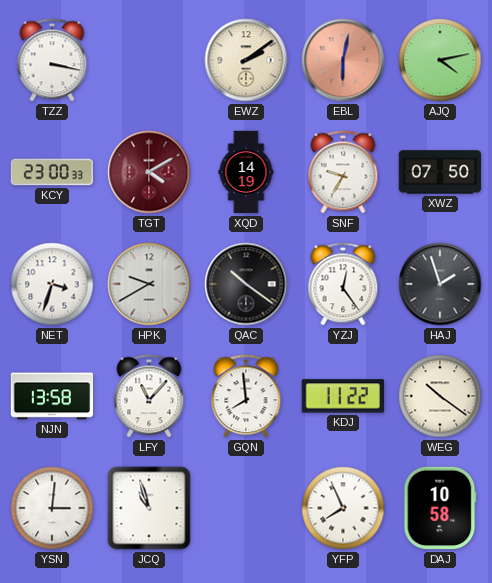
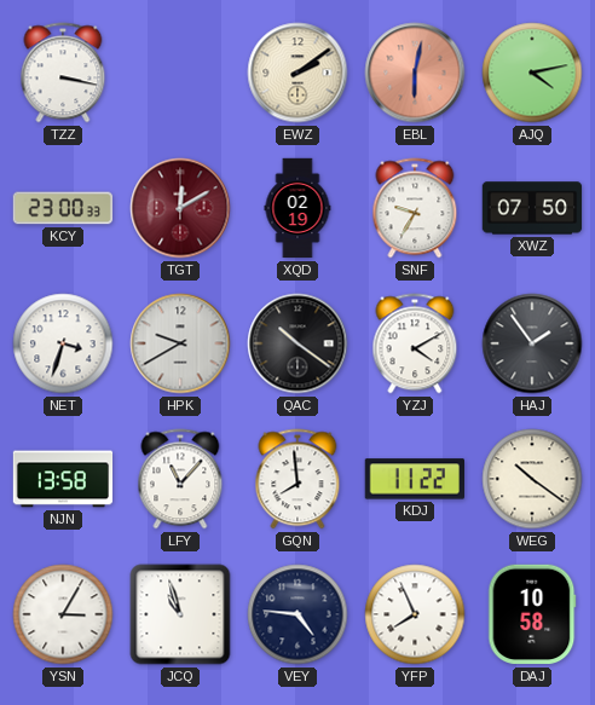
TGT: 4:10 -> 12:10 (180, 208)
XQD: 14:19 -> 02:19 (297, 208)
YZJ: 12:24 -> 4:10 (415, 343)
HAJ: 1:57 -> 1:54 (532, 343)
YSN: 3:01 -> 3:05 (63, 614)
VEY: none -> 4:46 (297, 614)
